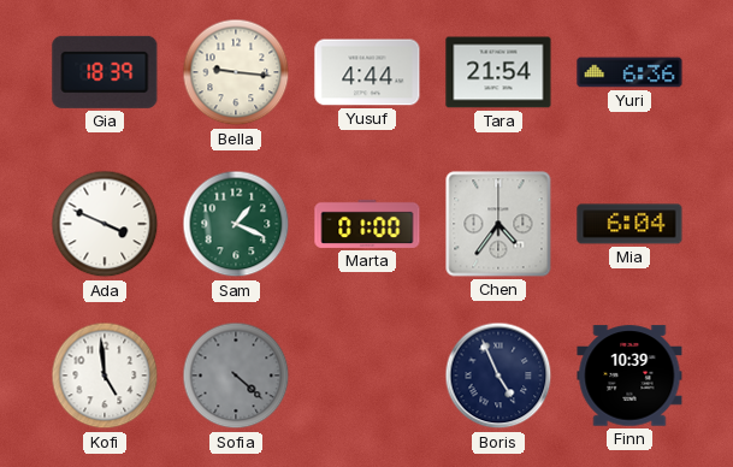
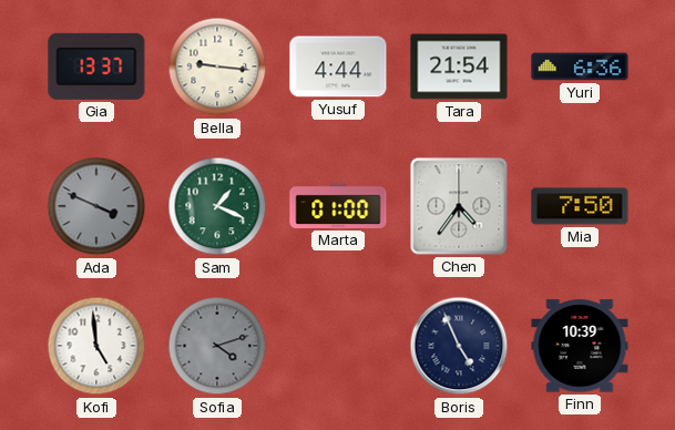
Gia: 18:39 -> 13:37 (96, 66)
Ada dial: white -> grey (96, 206)
Mia: 6:04 -> 7:50 (580, 206)
Sofia: 4:22 -> 4:12 (217, 346)
